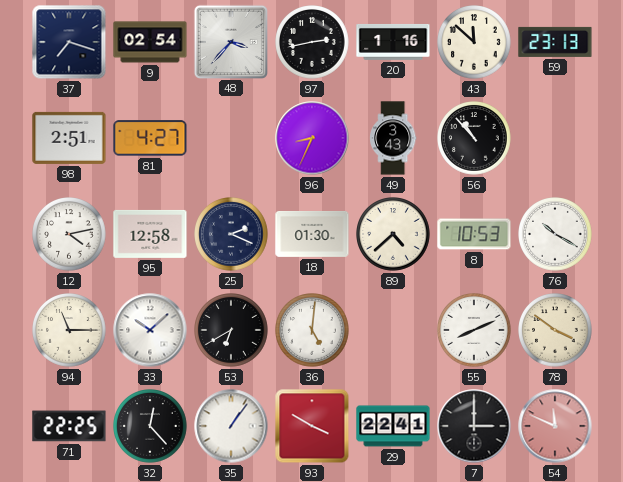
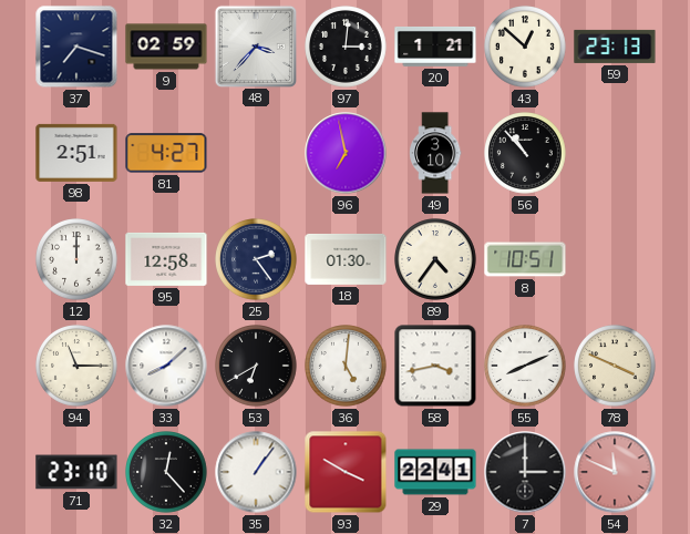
9: 02:54 -> 02:59 (166, 47)
97: 2:43 -> 3:01 (346, 47)
20: 1:16 -> 1:21 (435, 47)
43: 11:52 -> 12:52 (525, 47)
96: 8:34 -> 6:58 (346, 153)
49: 3:43 -> 3:10 (435, 153)
12: 4:13 -> 12:00 (76, 259)
25: 2:19 -> 2:24 (256, 259)
89: 4:38 -> 4:36 (435, 259)
8: 10:53 -> 10:51 (525, 259)
76: 10:20 -> none (555, 234)
33: 10:08 -> 8:08 (166, 366)
58: none -> 3:43 (435, 366)
78: 3:51 -> 3:49 (615, 366)
71: 22:25 -> 23:10 (76, 472)
